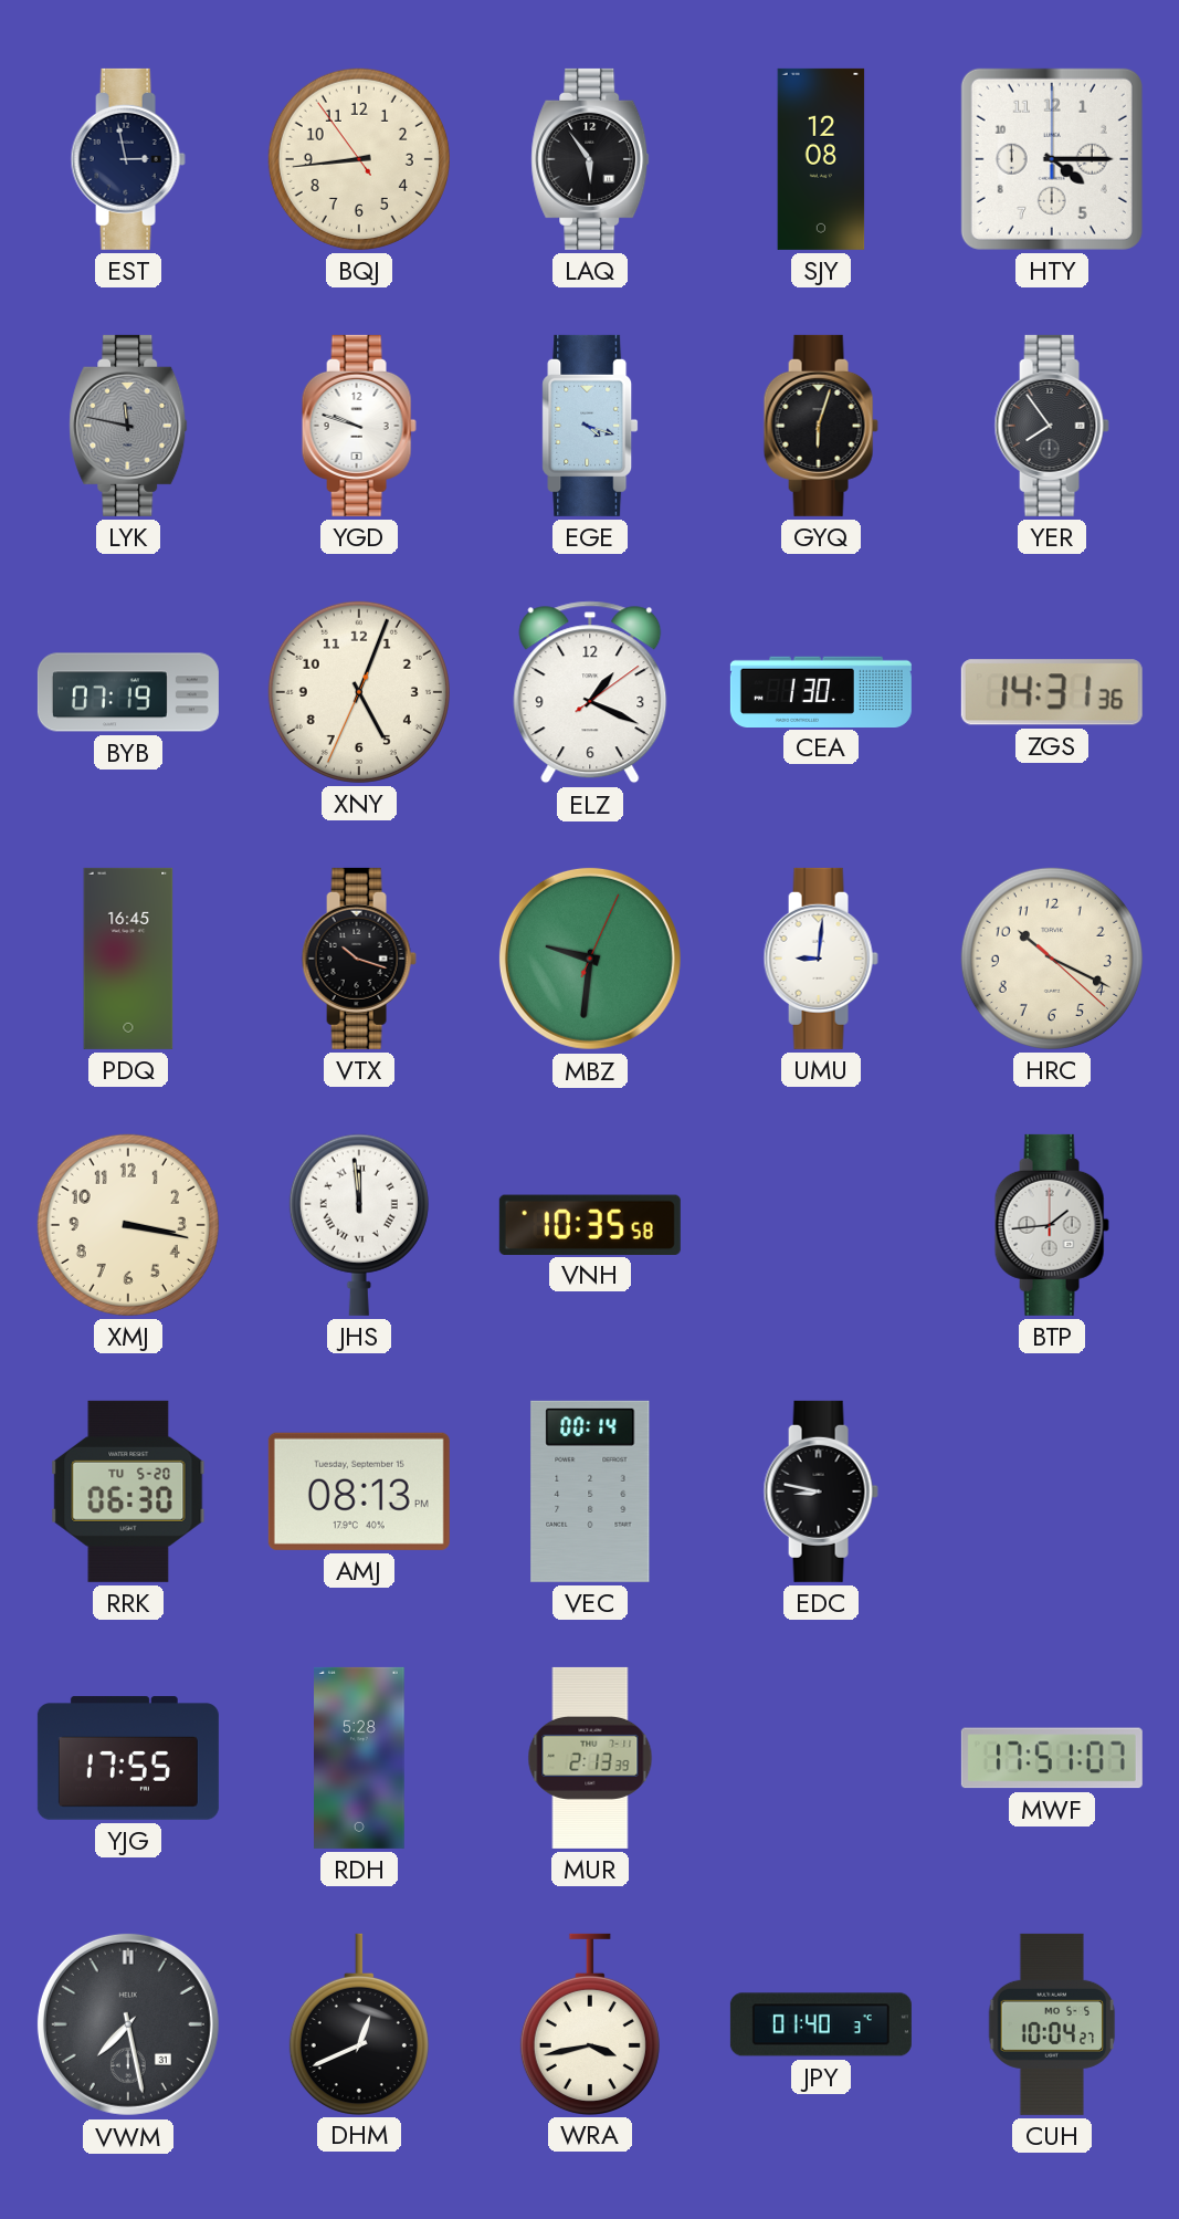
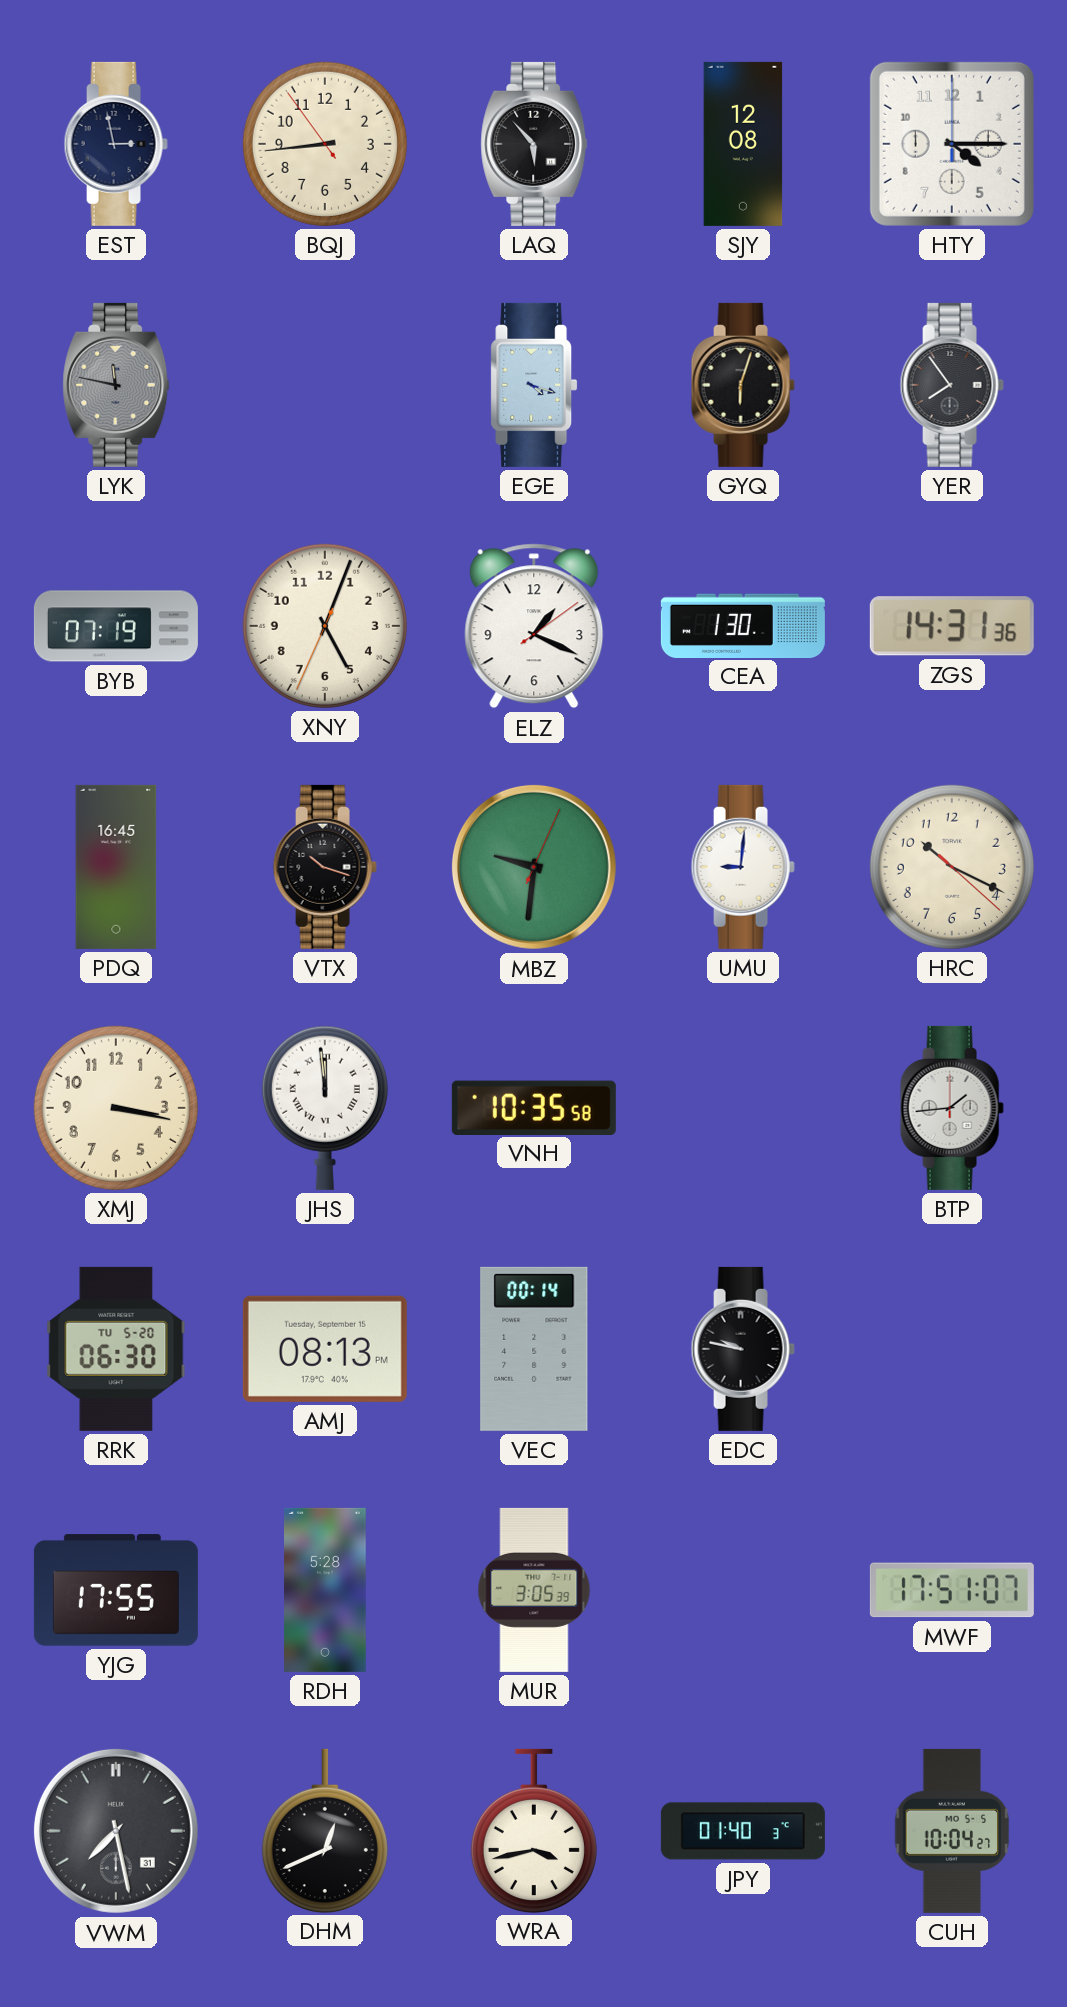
LAQ: 5:54 -> 5:53 (534, 144)
YGD: 9:48 -> none (359, 426)
EDC: 8:47 -> 9:47 (743, 1349)
MUR: 2:13 -> 3:05 (534, 1590)
